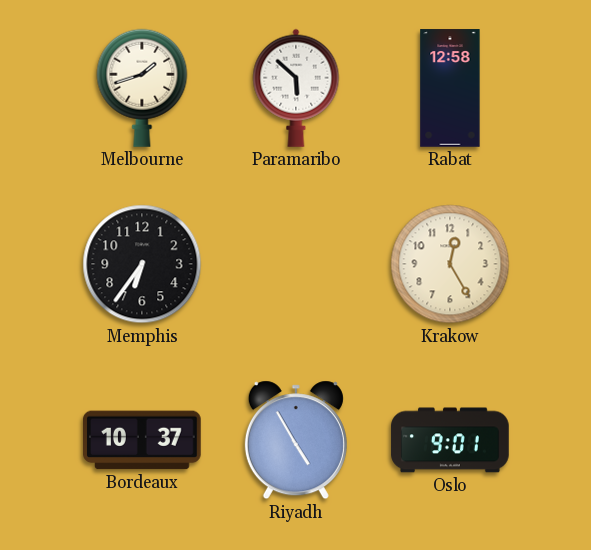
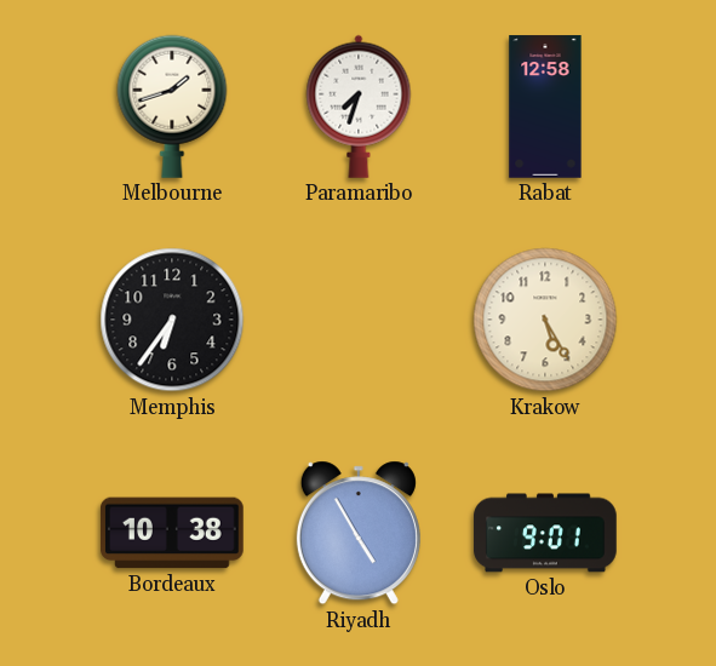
Paramaribo: 5:52 -> 7:33 (359, 107)
Krakow: 12:25 -> 5:25 (545, 320)
Bordeaux: 10:37 -> 10:38 (173, 533)
